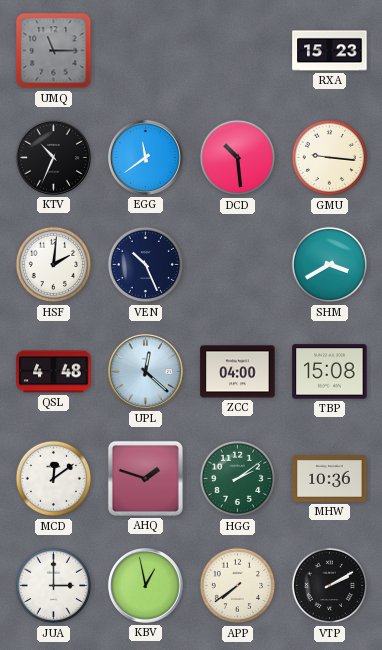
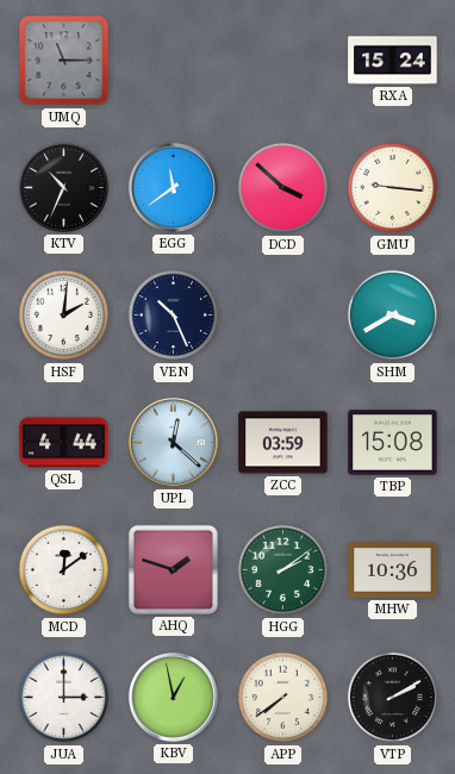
RXA: 15:23 -> 15:24 (393, 61)
DCD: 10:29 -> 3:52 (283, 188)
QSL: 4:48 -> 4:44 (64, 443)
ZCC: 04:00 -> 03:59 (283, 443)
